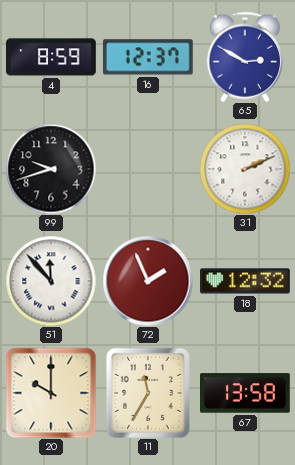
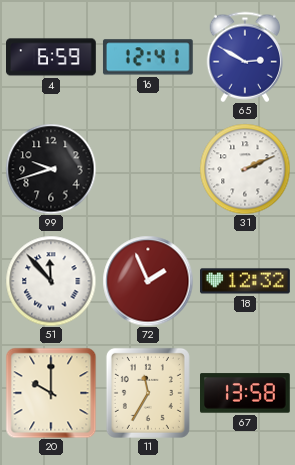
4: 8:59 -> 6:59 (51, 57)
16: 12:37 -> 12:41 (148, 57)
